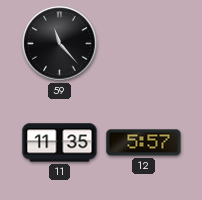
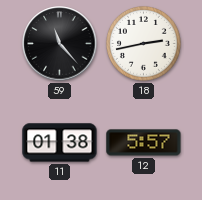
18: none -> 2:43 (144, 44)
11: 11:35 -> 01:38 (60, 143)
